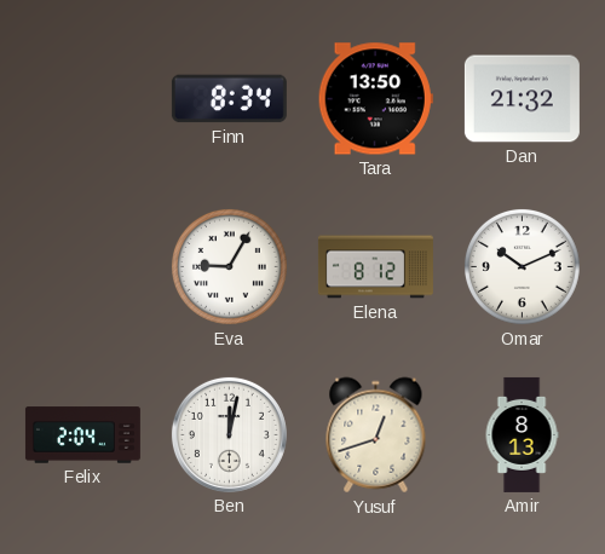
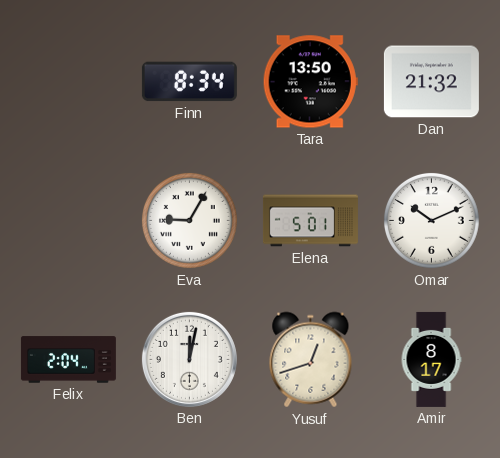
Elena: 8:12 -> 5:01 (310, 221)
Amir: 8:13 -> 8:17 (431, 359)
